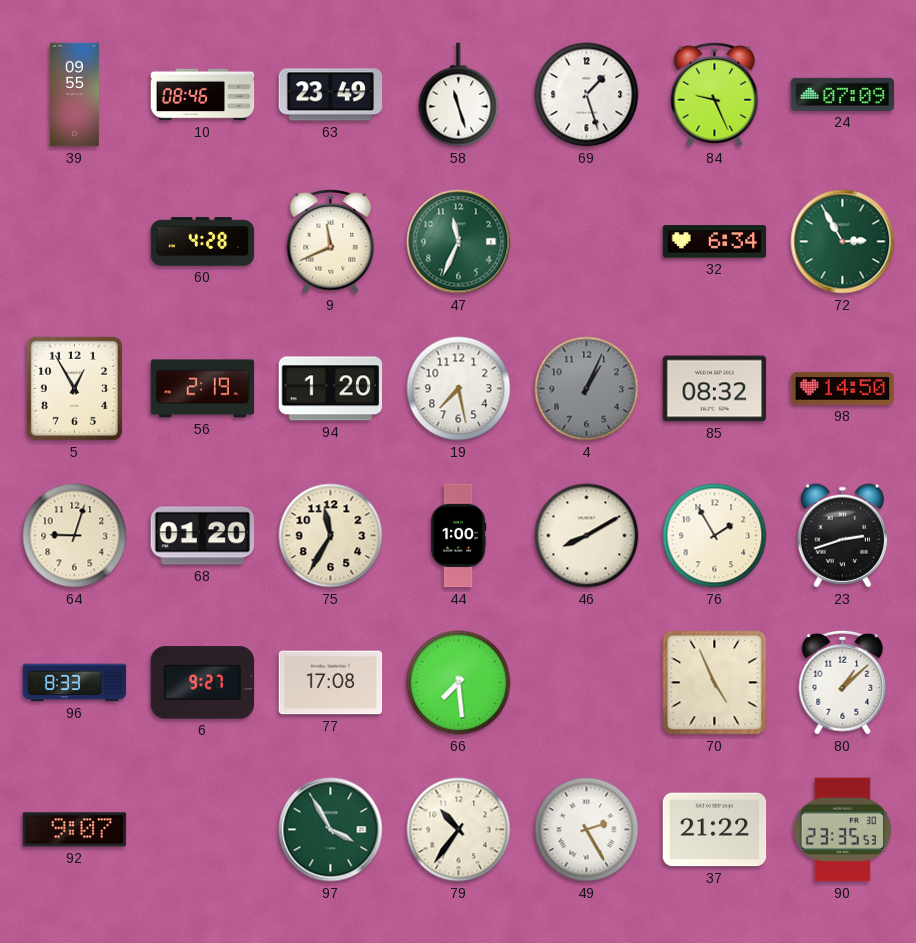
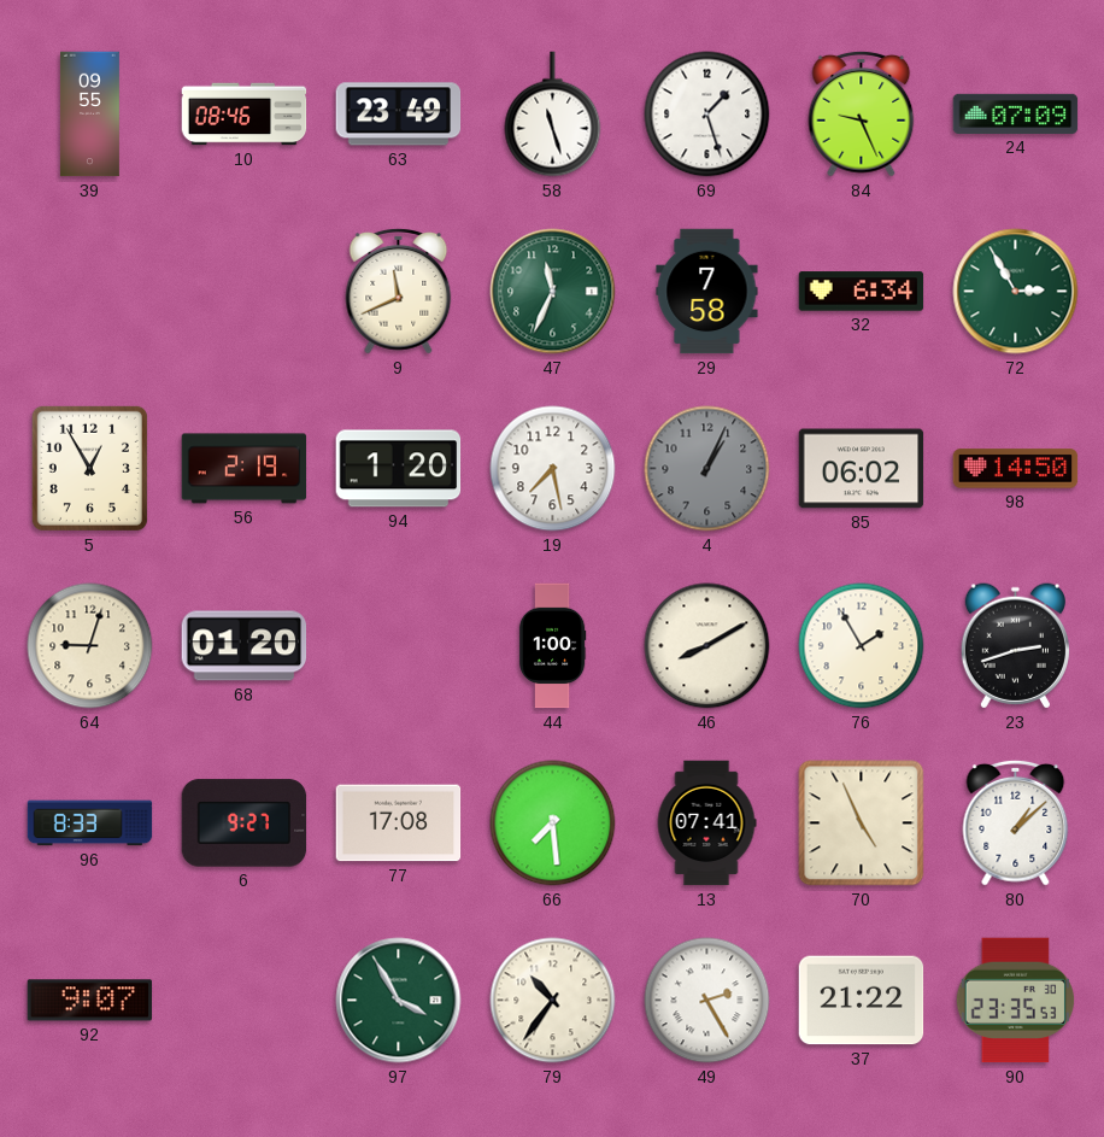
60: 4:28 -> none (203, 242)
29: none -> 7:58 (707, 292)
85: 08:32 -> 06:02 (862, 469)
75: 11:35 -> none (331, 536)
13: none -> 07:41 (706, 824)
